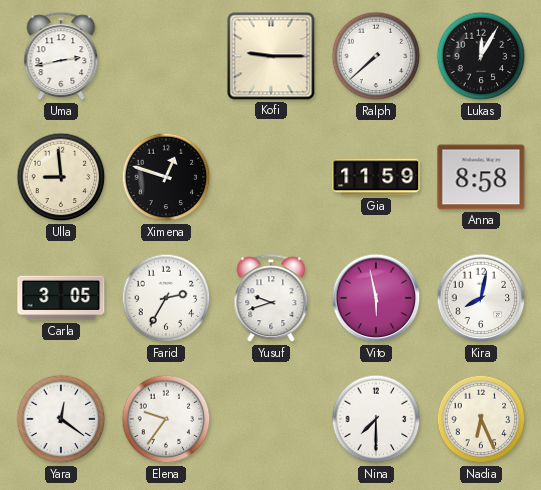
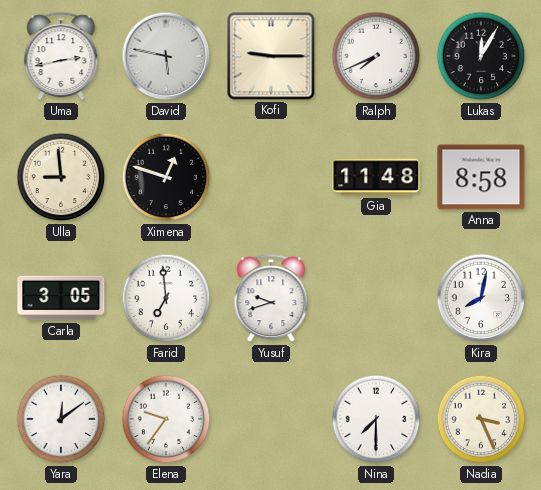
David: none -> 5:47 (166, 56)
Ralph: 7:38 -> 7:41 (376, 56)
Gia: 11:59 -> 11:48 (376, 177)
Farid: 2:35 -> 6:59 (166, 298)
Vito: 5:58 -> none (376, 298)
Yara: 12:21 -> 12:09 (61, 419)
Nadia: 6:26 -> 3:26 (481, 419)
